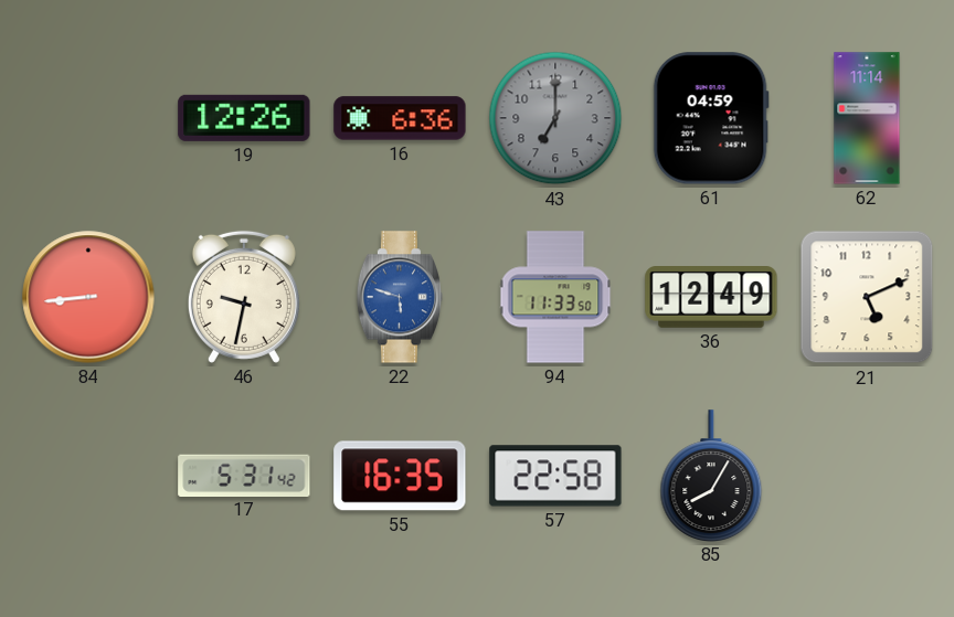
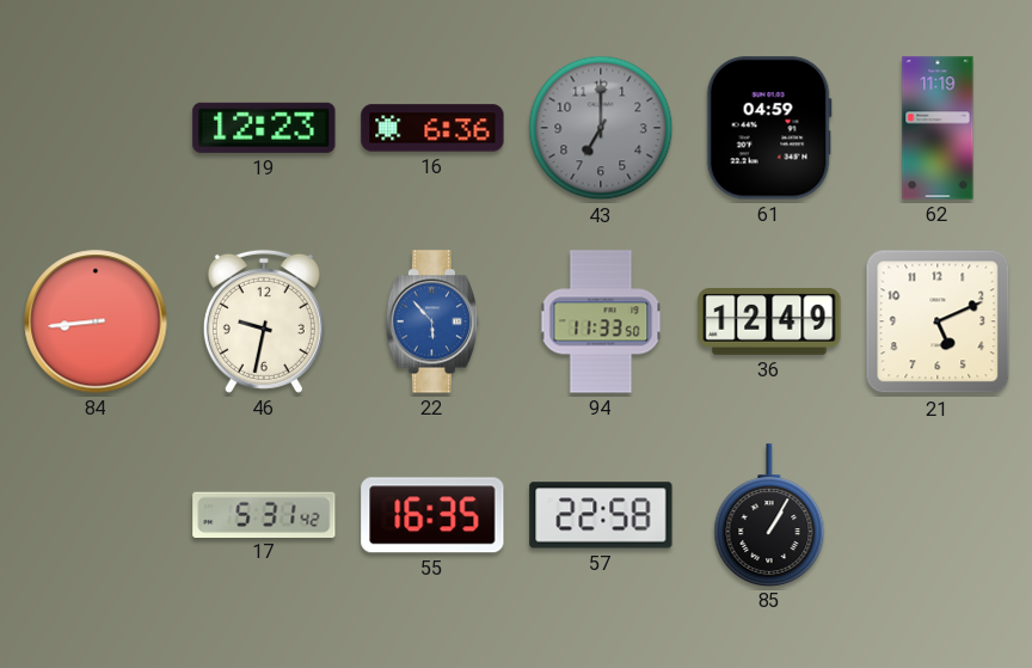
19: 12:26 -> 12:23 (264, 128)
62: 11:14 -> 11:19 (938, 128)
22: 5:48 -> 5:53 (432, 321)
85: 8:05 -> 1:05 (769, 515)
